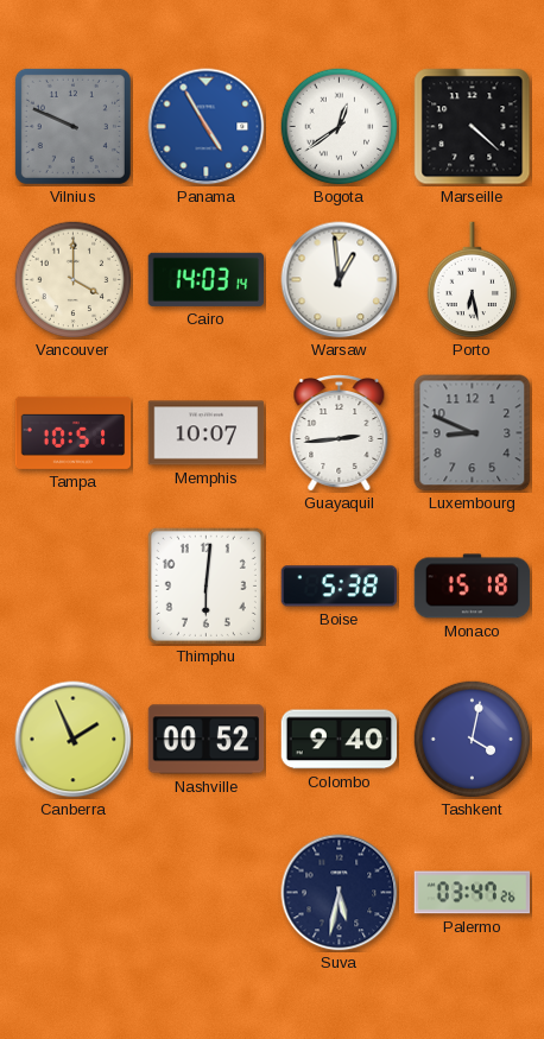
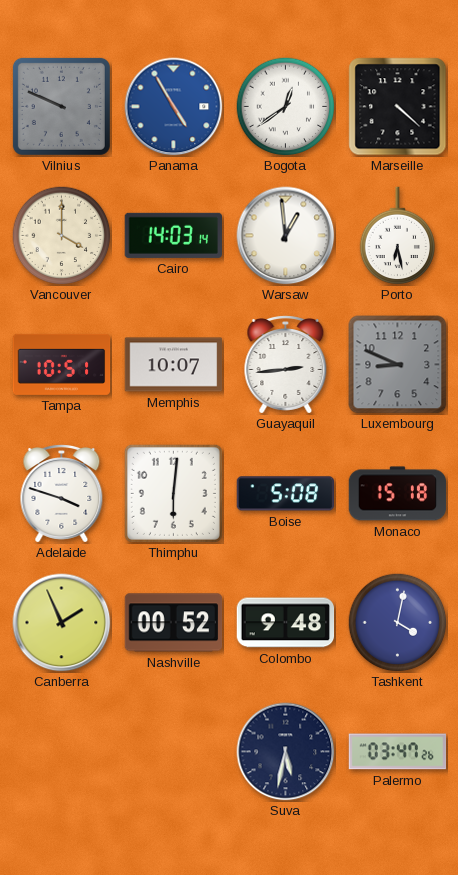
Adelaide: none -> 3:48 (62, 494)
Boise: 5:38 -> 5:08 (285, 494)
Colombo: 9:40 -> 9:48 (286, 623)
